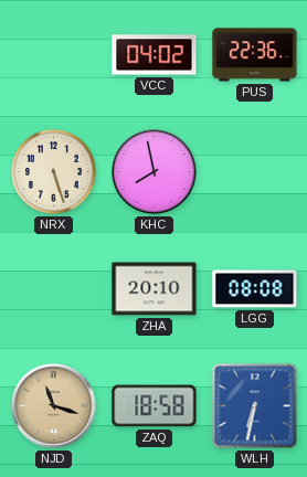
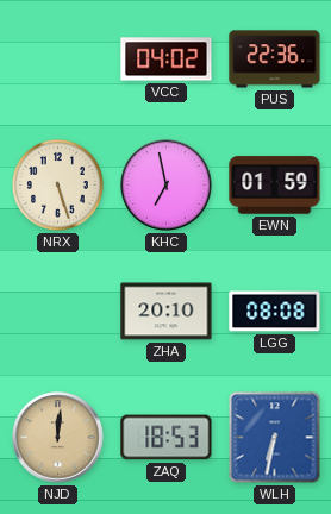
KHC: 7:58 -> 6:58 (167, 186)
EWN: none -> 01:59 (275, 186)
NJD: 11:18 -> 12:01 (58, 438)
ZAQ: 18:58 -> 18:53 (167, 438)
